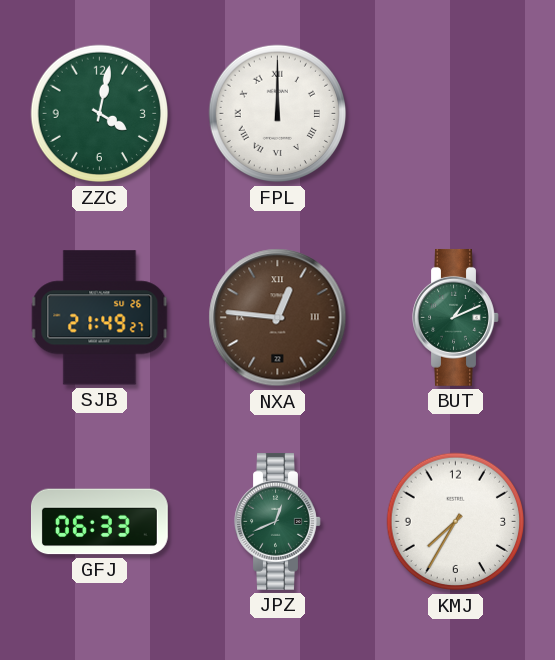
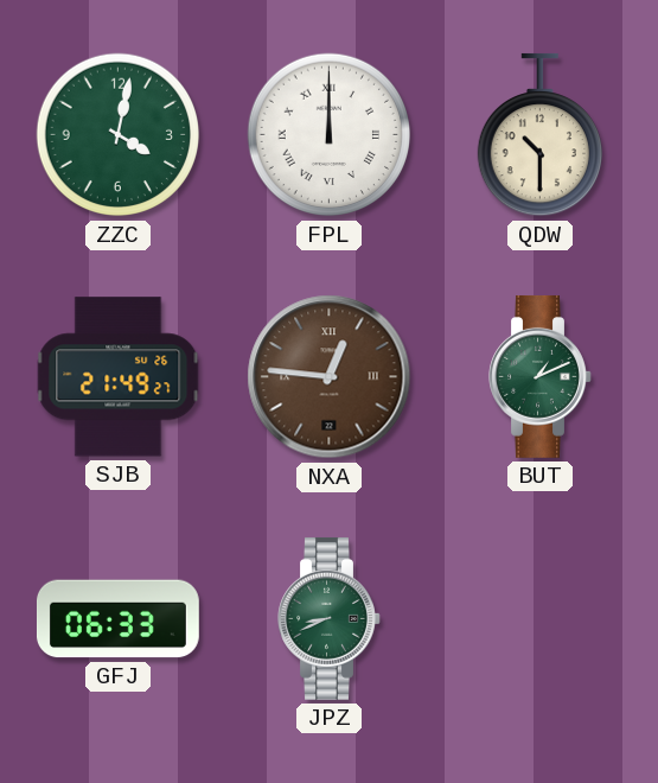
QDW: none -> 10:30 (539, 135)
JPZ: 12:41 -> 8:41 (330, 618)
KMJ: 7:35 -> none (456, 522)
